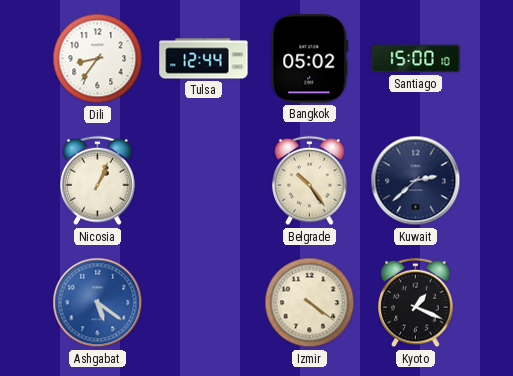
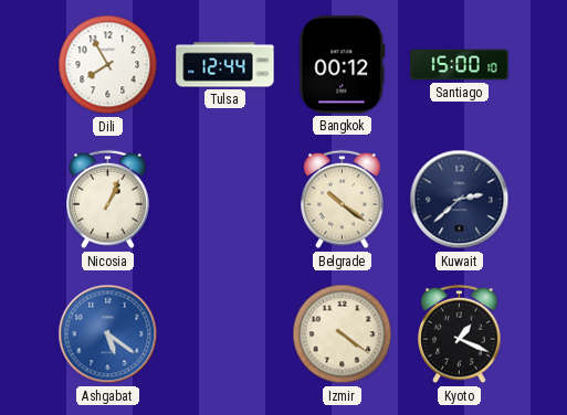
Dili: 8:36 -> 7:55 (108, 65)
Bangkok: 05:02 -> 00:12 (343, 65)
Belgrade: 10:24 -> 10:21 (343, 200)
